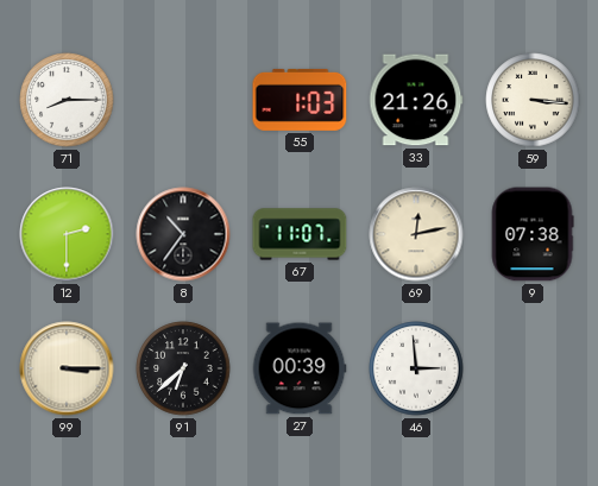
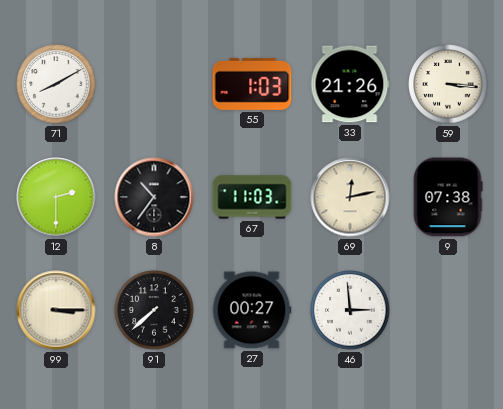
71: 8:15 -> 8:10 (56, 84)
67: 11:07 -> 11:03 (252, 197)
91: 6:38 -> 7:38 (154, 310)
27: 00:39 -> 00:27 (252, 310)
